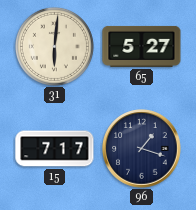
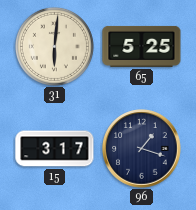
65: 5:27 -> 5:25 (142, 46)
15: 7:17 -> 3:17 (55, 149)
